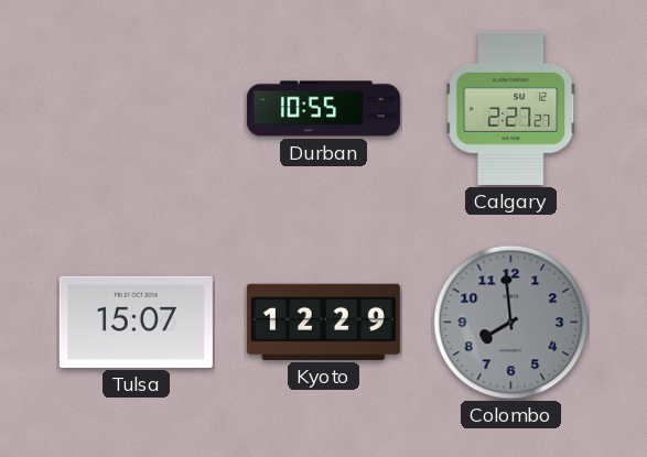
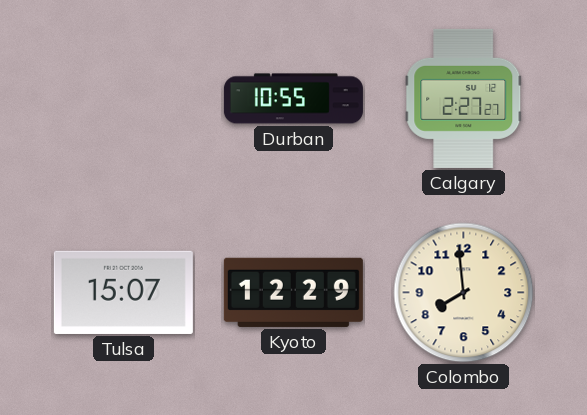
Colombo dial: grey -> cream (464, 293)
